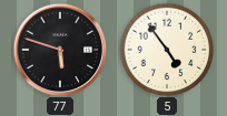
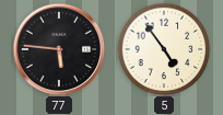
77: 5:48 -> 5:46 (59, 49)
